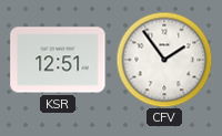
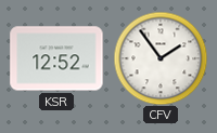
KSR: 12:51 -> 12:52 (56, 58)
